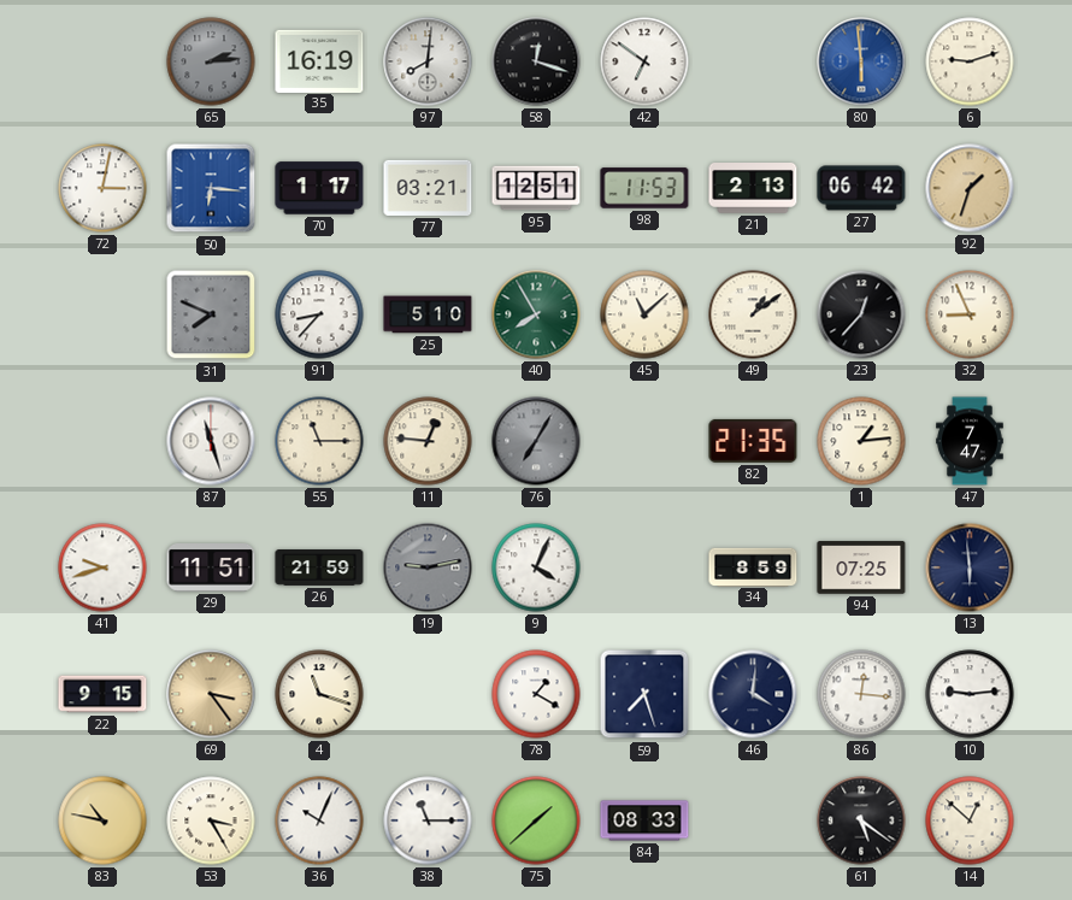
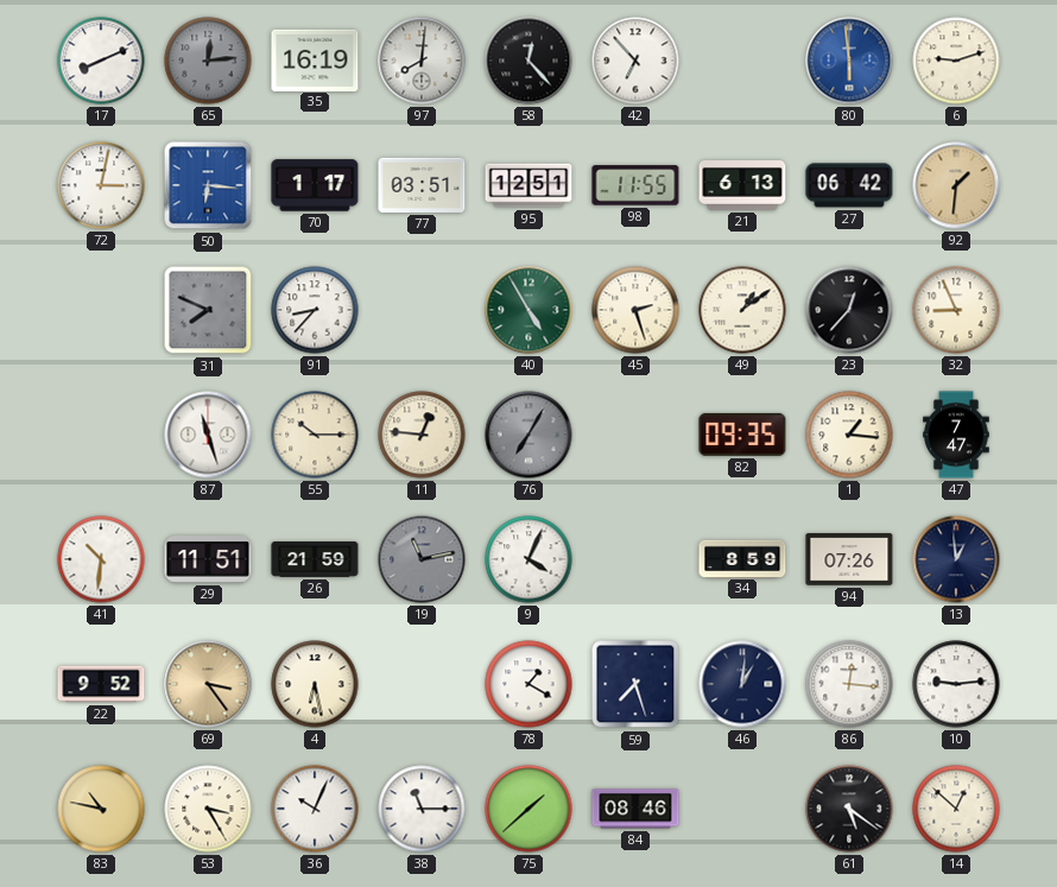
17: none -> 8:11 (101, 61)
65: 2:14 -> 12:14 (208, 61)
58: 12:18 -> 12:23 (528, 61)
42: 6:51 -> 6:53 (635, 61)
77: 03:21 -> 03:51 (422, 185)
98: 11:53 -> 11:55 (635, 185)
21: 2:13 -> 6:13 (742, 186)
92: 1:33 -> 1:31 (956, 185)
25: 5:10 -> none (428, 314)
40: 7:55 -> 4:55 (528, 310)
45: 11:08 -> 2:27 (635, 310)
55: 11:15 -> 10:15 (315, 435)
82: 21:35 -> 09:35 (742, 435)
1: 1:14 -> 1:16 (849, 435)
41: 9:42 -> 10:31 (101, 559)
19: 9:13 -> 11:13 (422, 559)
94: 07:25 -> 07:26 (849, 559)
13: 5:59 -> 12:59 (956, 559)
22: 9:15 -> 9:52 (101, 684)
4: 11:18 -> 6:28 (315, 684)
46: 4:01 -> 1:01 (742, 684)
84: 08:33 -> 08:46 (635, 809)
